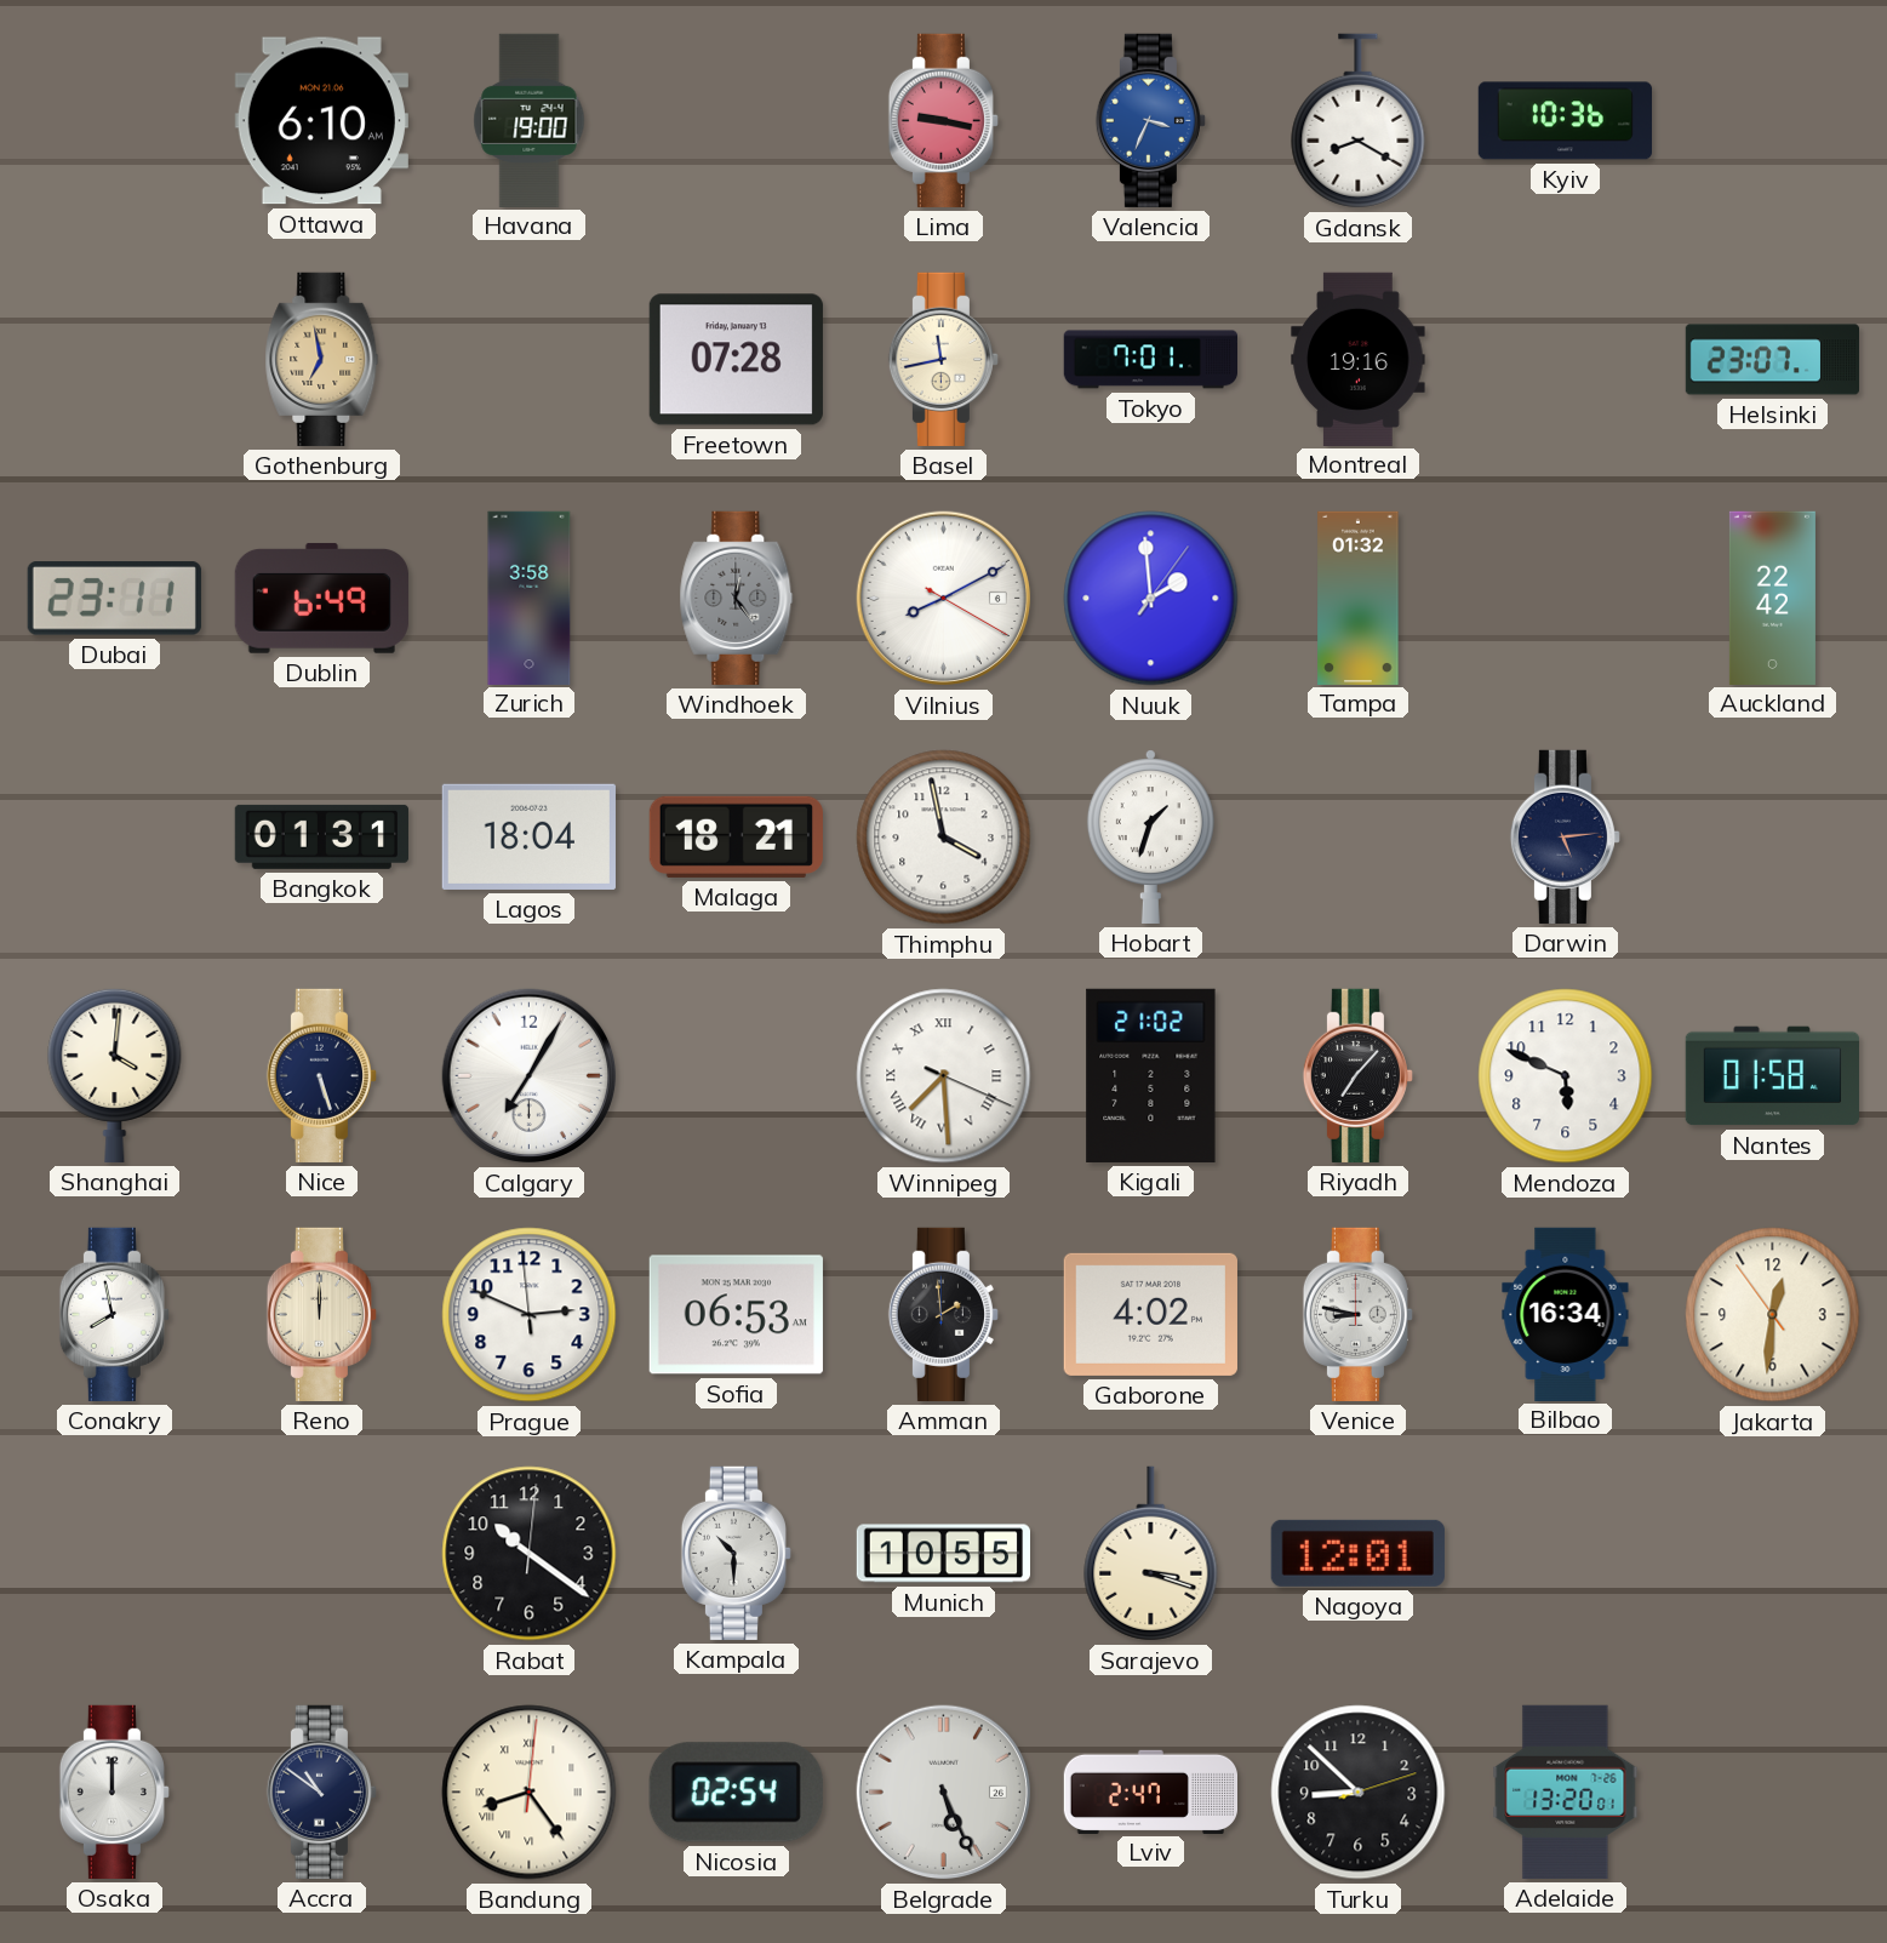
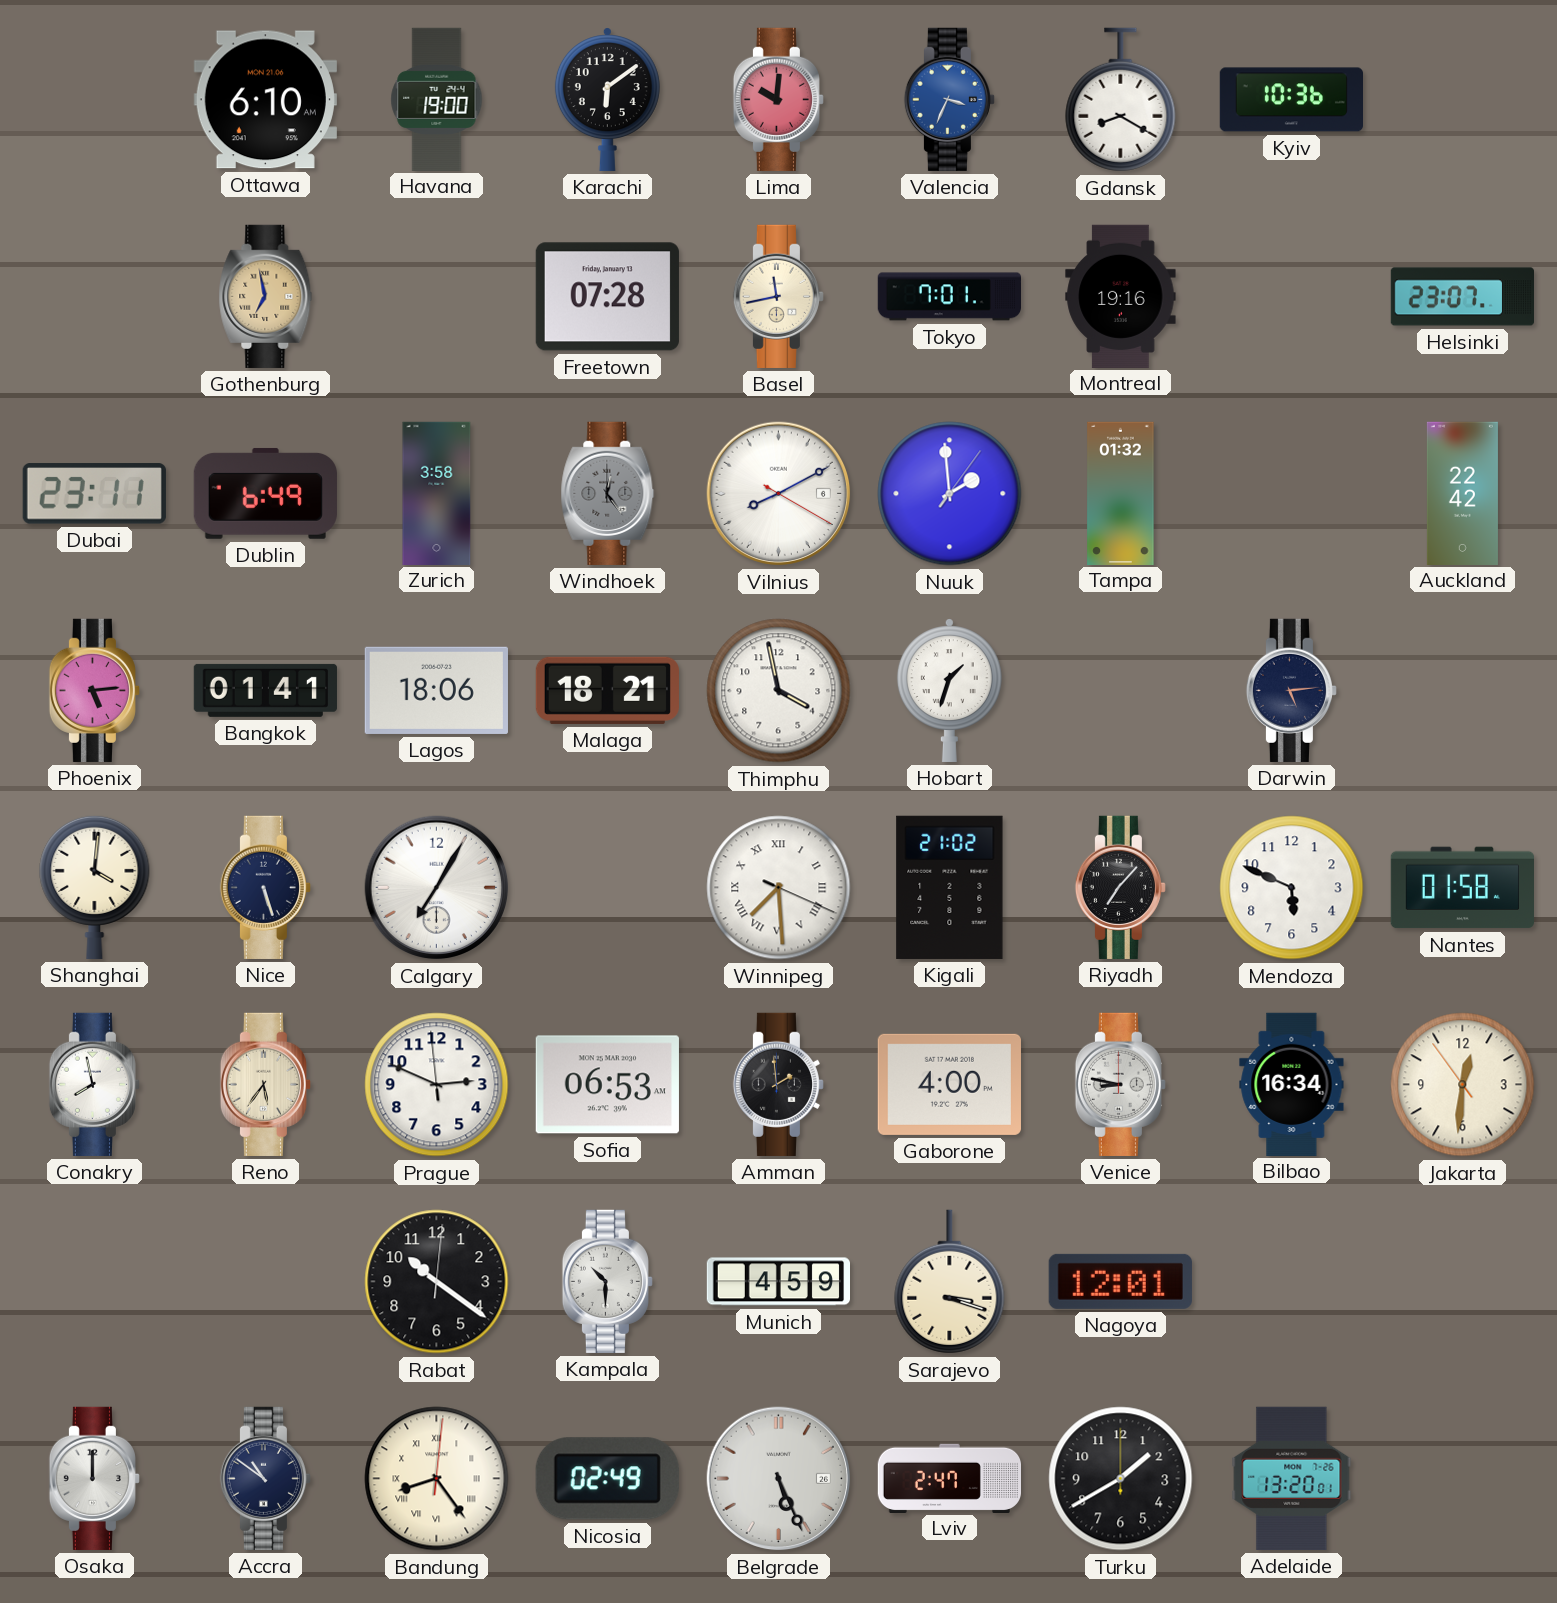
Karachi: none -> 6:09 (607, 99)
Lima: 9:17 -> 10:01 (778, 99)
Phoenix: none -> 5:14 (94, 690)
Bangkok: 01:31 -> 01:41 (265, 690)
Lagos: 18:04 -> 18:06 (436, 690)
Reno: 12:00 -> 5:36 (265, 1084)
Gaborone: 4:02 -> 4:00 (949, 1084)
Munich: 10:55 -> 4:59 (779, 1282)
Nicosia: 02:54 -> 02:49 (607, 1479)
Turku: 8:52 -> 1:40 (1121, 1479)
